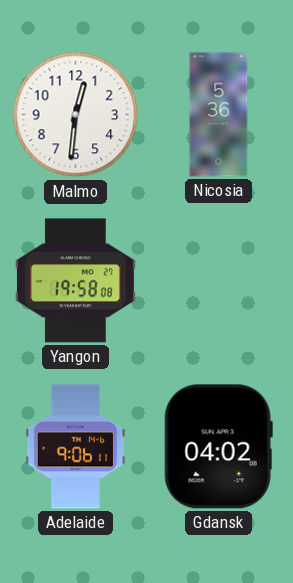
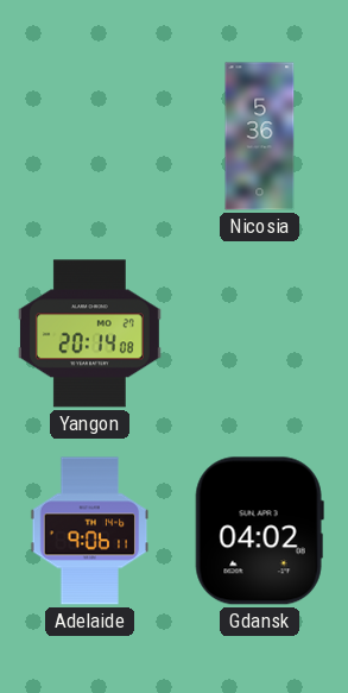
Malmo: 12:31 -> none (76, 115)
Yangon: 19:58 -> 20:14 (89, 334)
